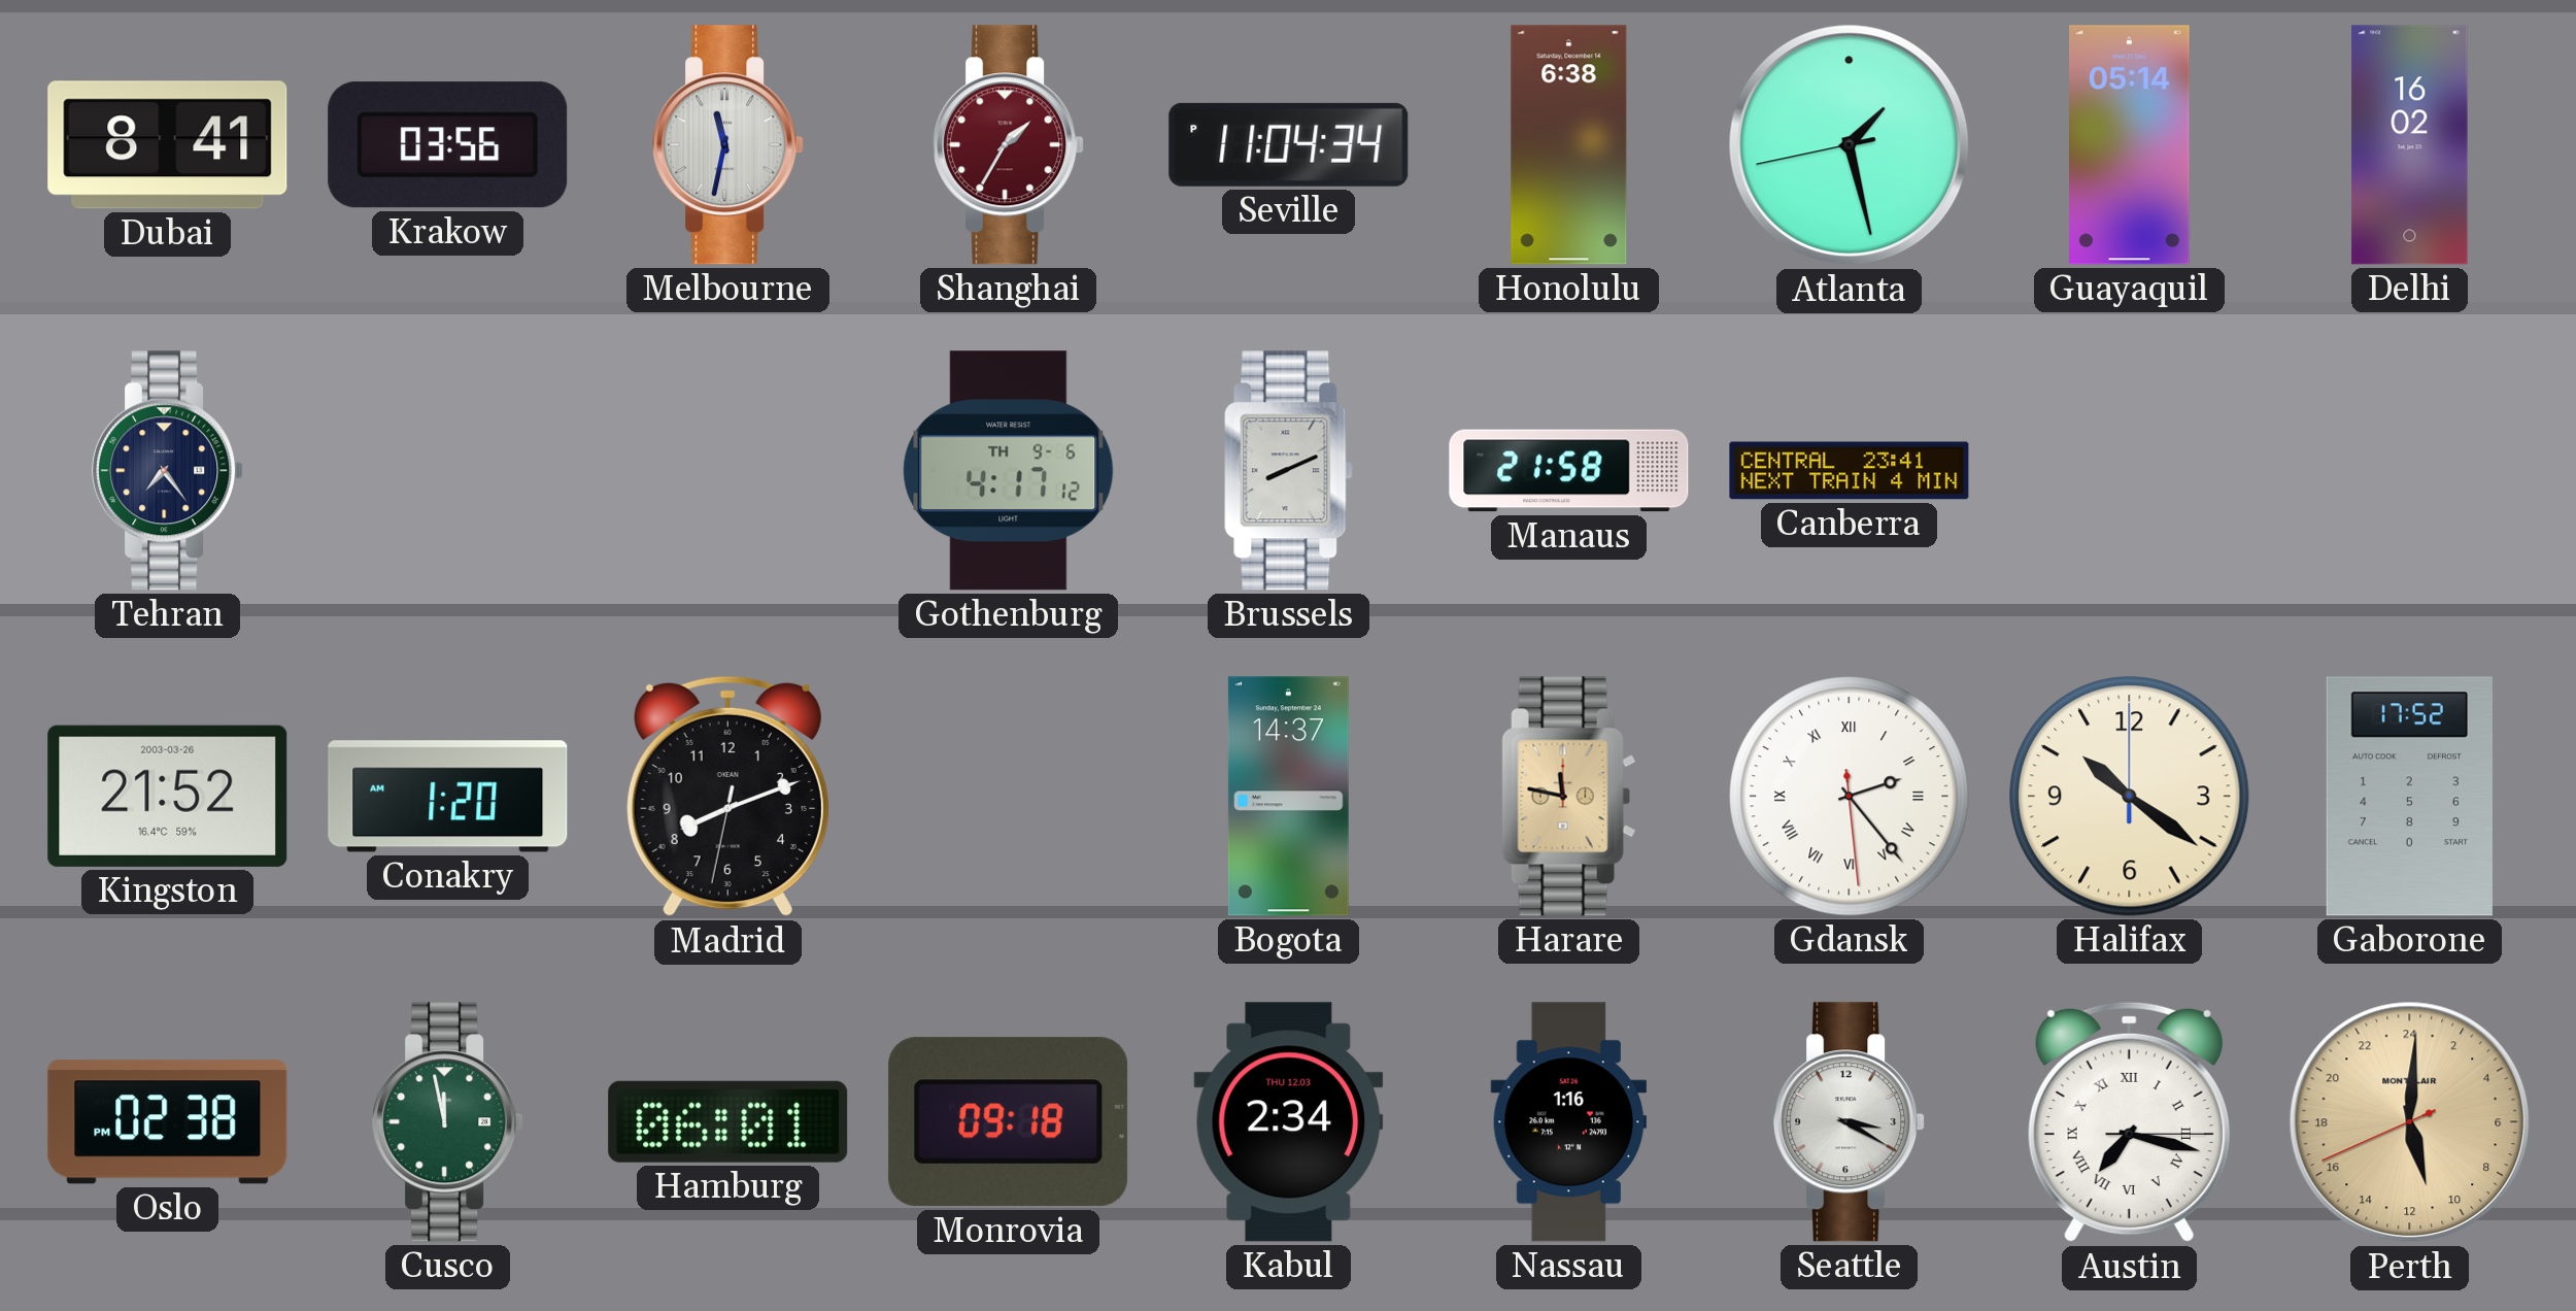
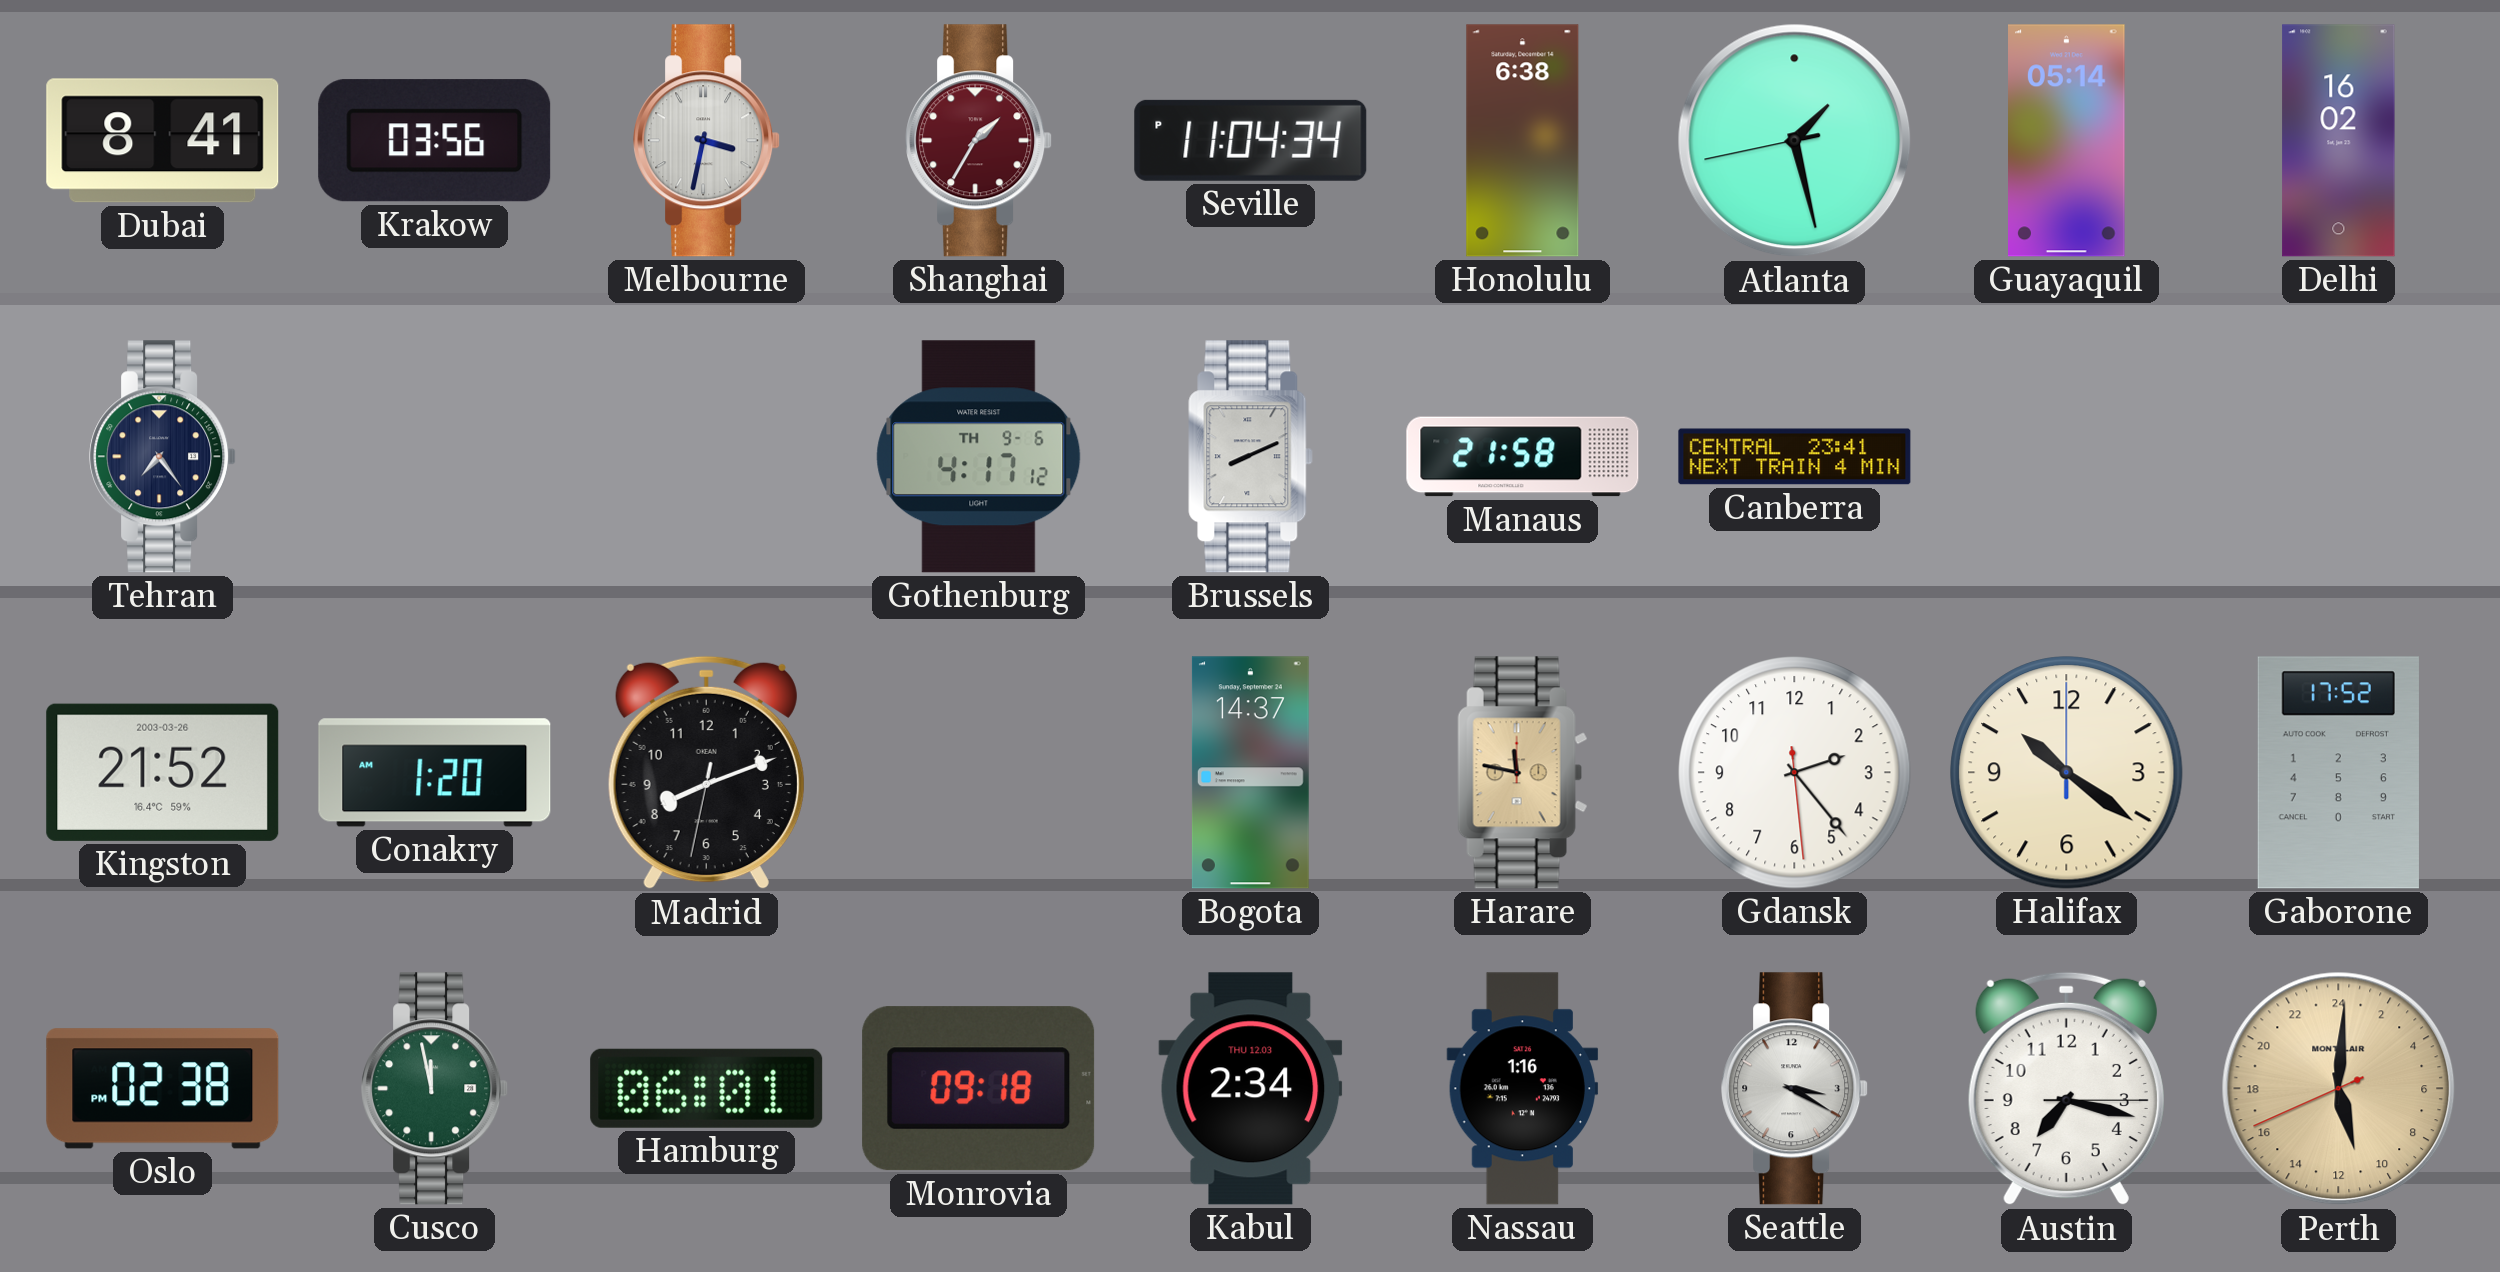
Melbourne: 11:32 -> 3:32 (707, 141)
Gdansk numerals: Roman -> Arabic (1795, 773)
Austin numerals: Roman -> Arabic (2066, 1089)
